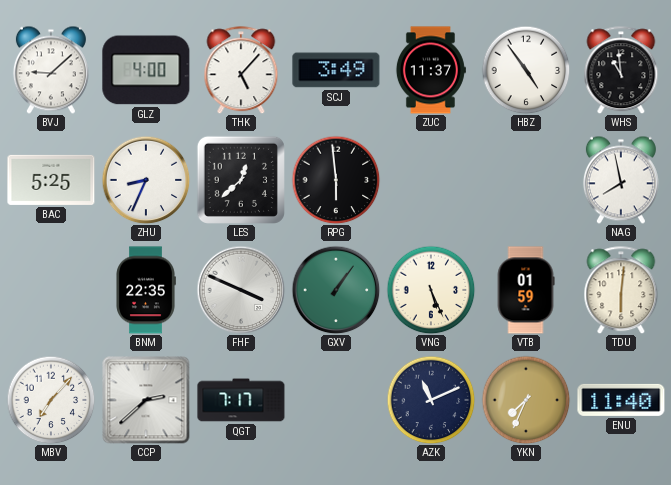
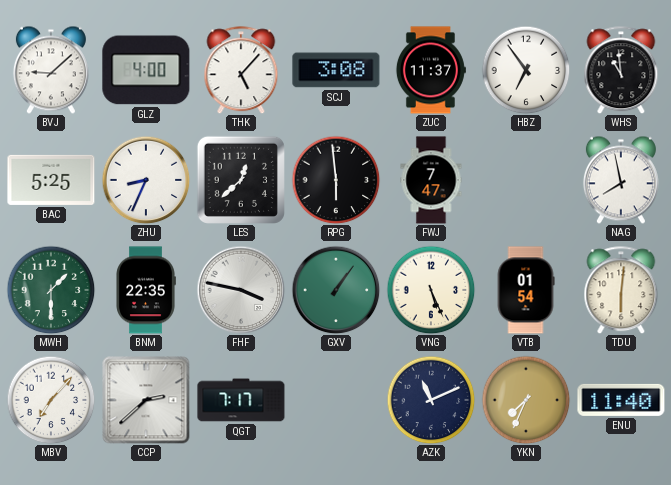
SCJ: 3:49 -> 3:08 (336, 70)
HBZ: 4:54 -> 6:54 (526, 70)
FWJ: none -> 7:47 (431, 180)
MWH: none -> 1:30 (51, 290)
FHF: 3:49 -> 3:47 (241, 290)
VTB: 01:59 -> 01:54 (526, 290)
